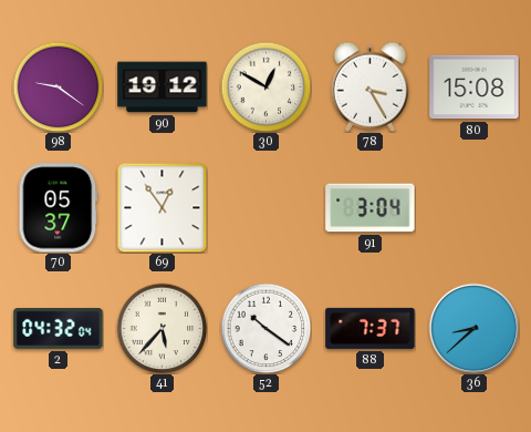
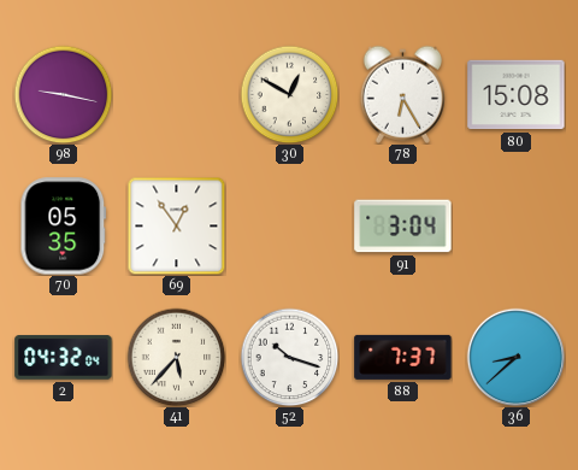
98: 9:21 -> 9:17 (63, 94)
90: 19:12 -> none (163, 88)
78: 3:25 -> 6:25 (403, 94)
70: 05:37 -> 05:35 (64, 227)
52: 10:21 -> 10:18 (289, 357)
